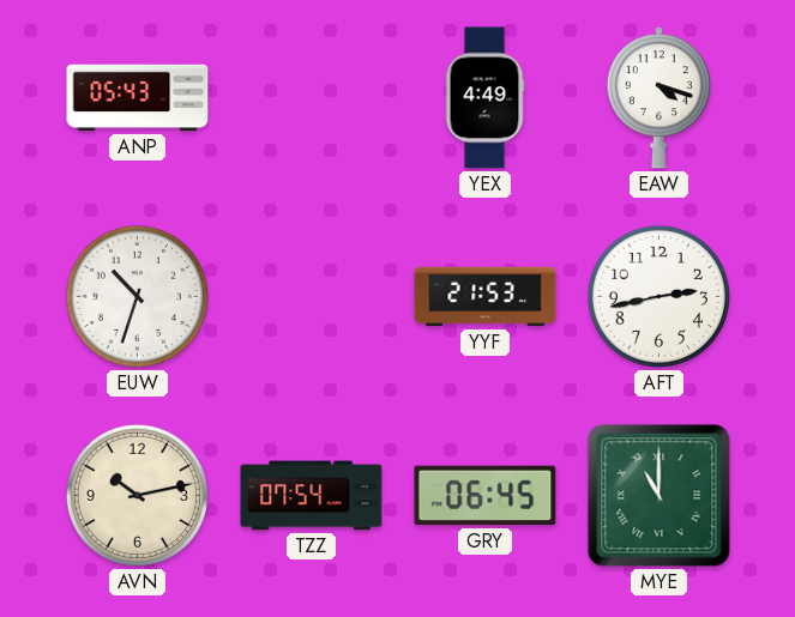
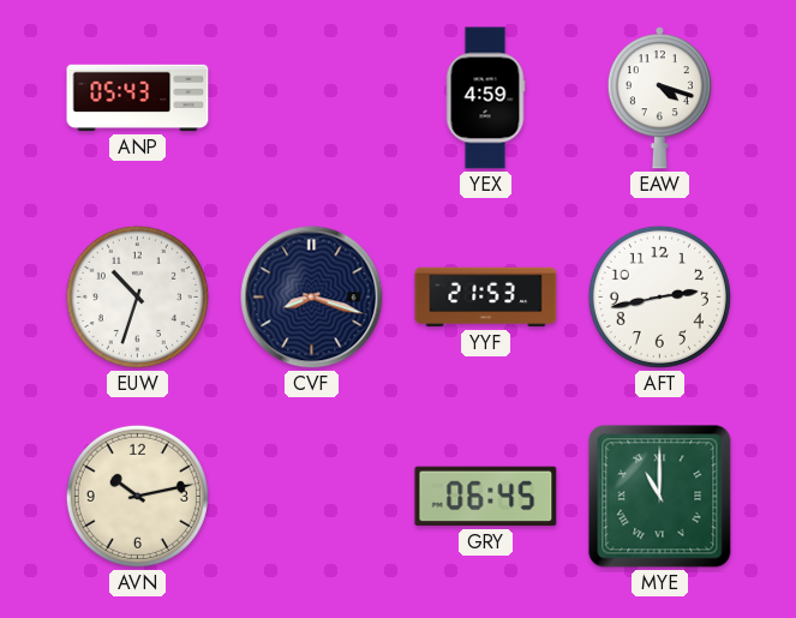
YEX: 4:49 -> 4:59 (485, 98)
CVF: none -> 8:18 (312, 298)
TZZ: 07:54 -> none (312, 496)
